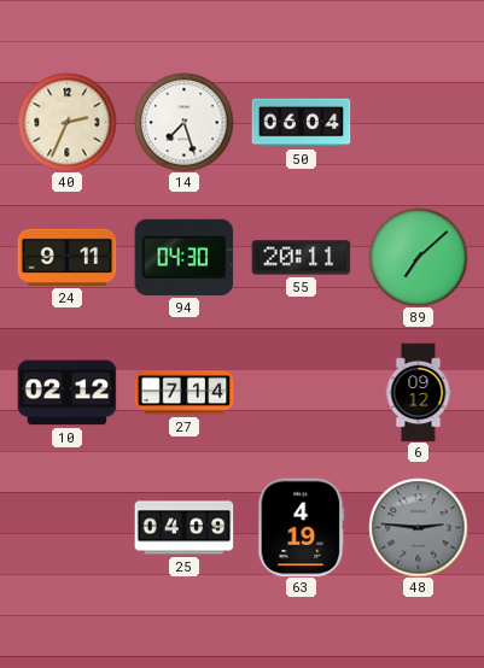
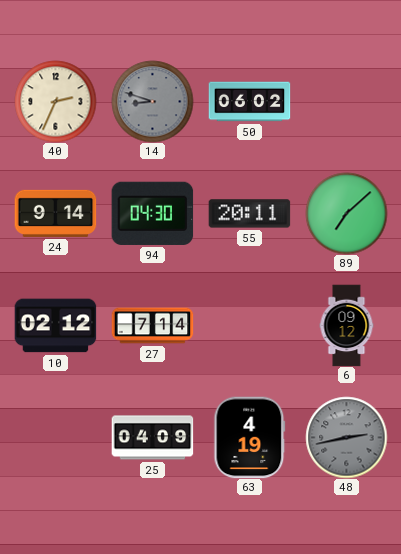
14: 7:27 -> 8:48 (152, 101)
14 dial: white -> grey (152, 101)
50: 06:04 -> 06:02 (249, 102)
24: 9:11 -> 9:14 (55, 213)
48: 2:46 -> 2:43 (346, 437)
